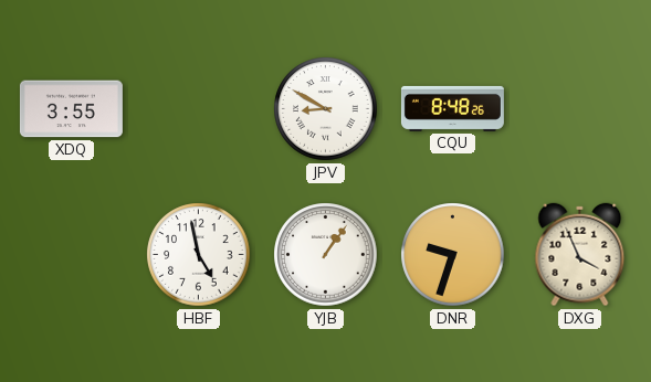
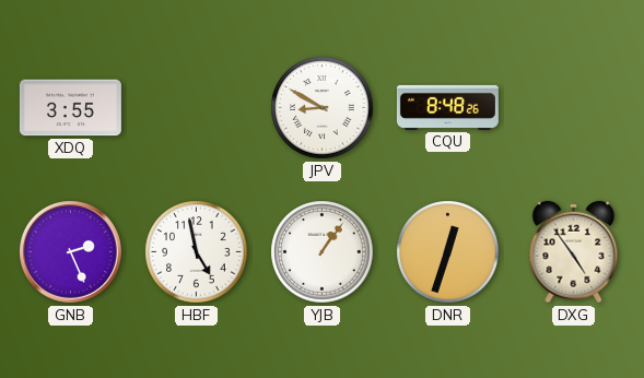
GNB: none -> 2:26 (71, 252)
DNR: 9:33 -> 12:33 (448, 252)
DXG: 3:56 -> 4:54 (574, 252)
